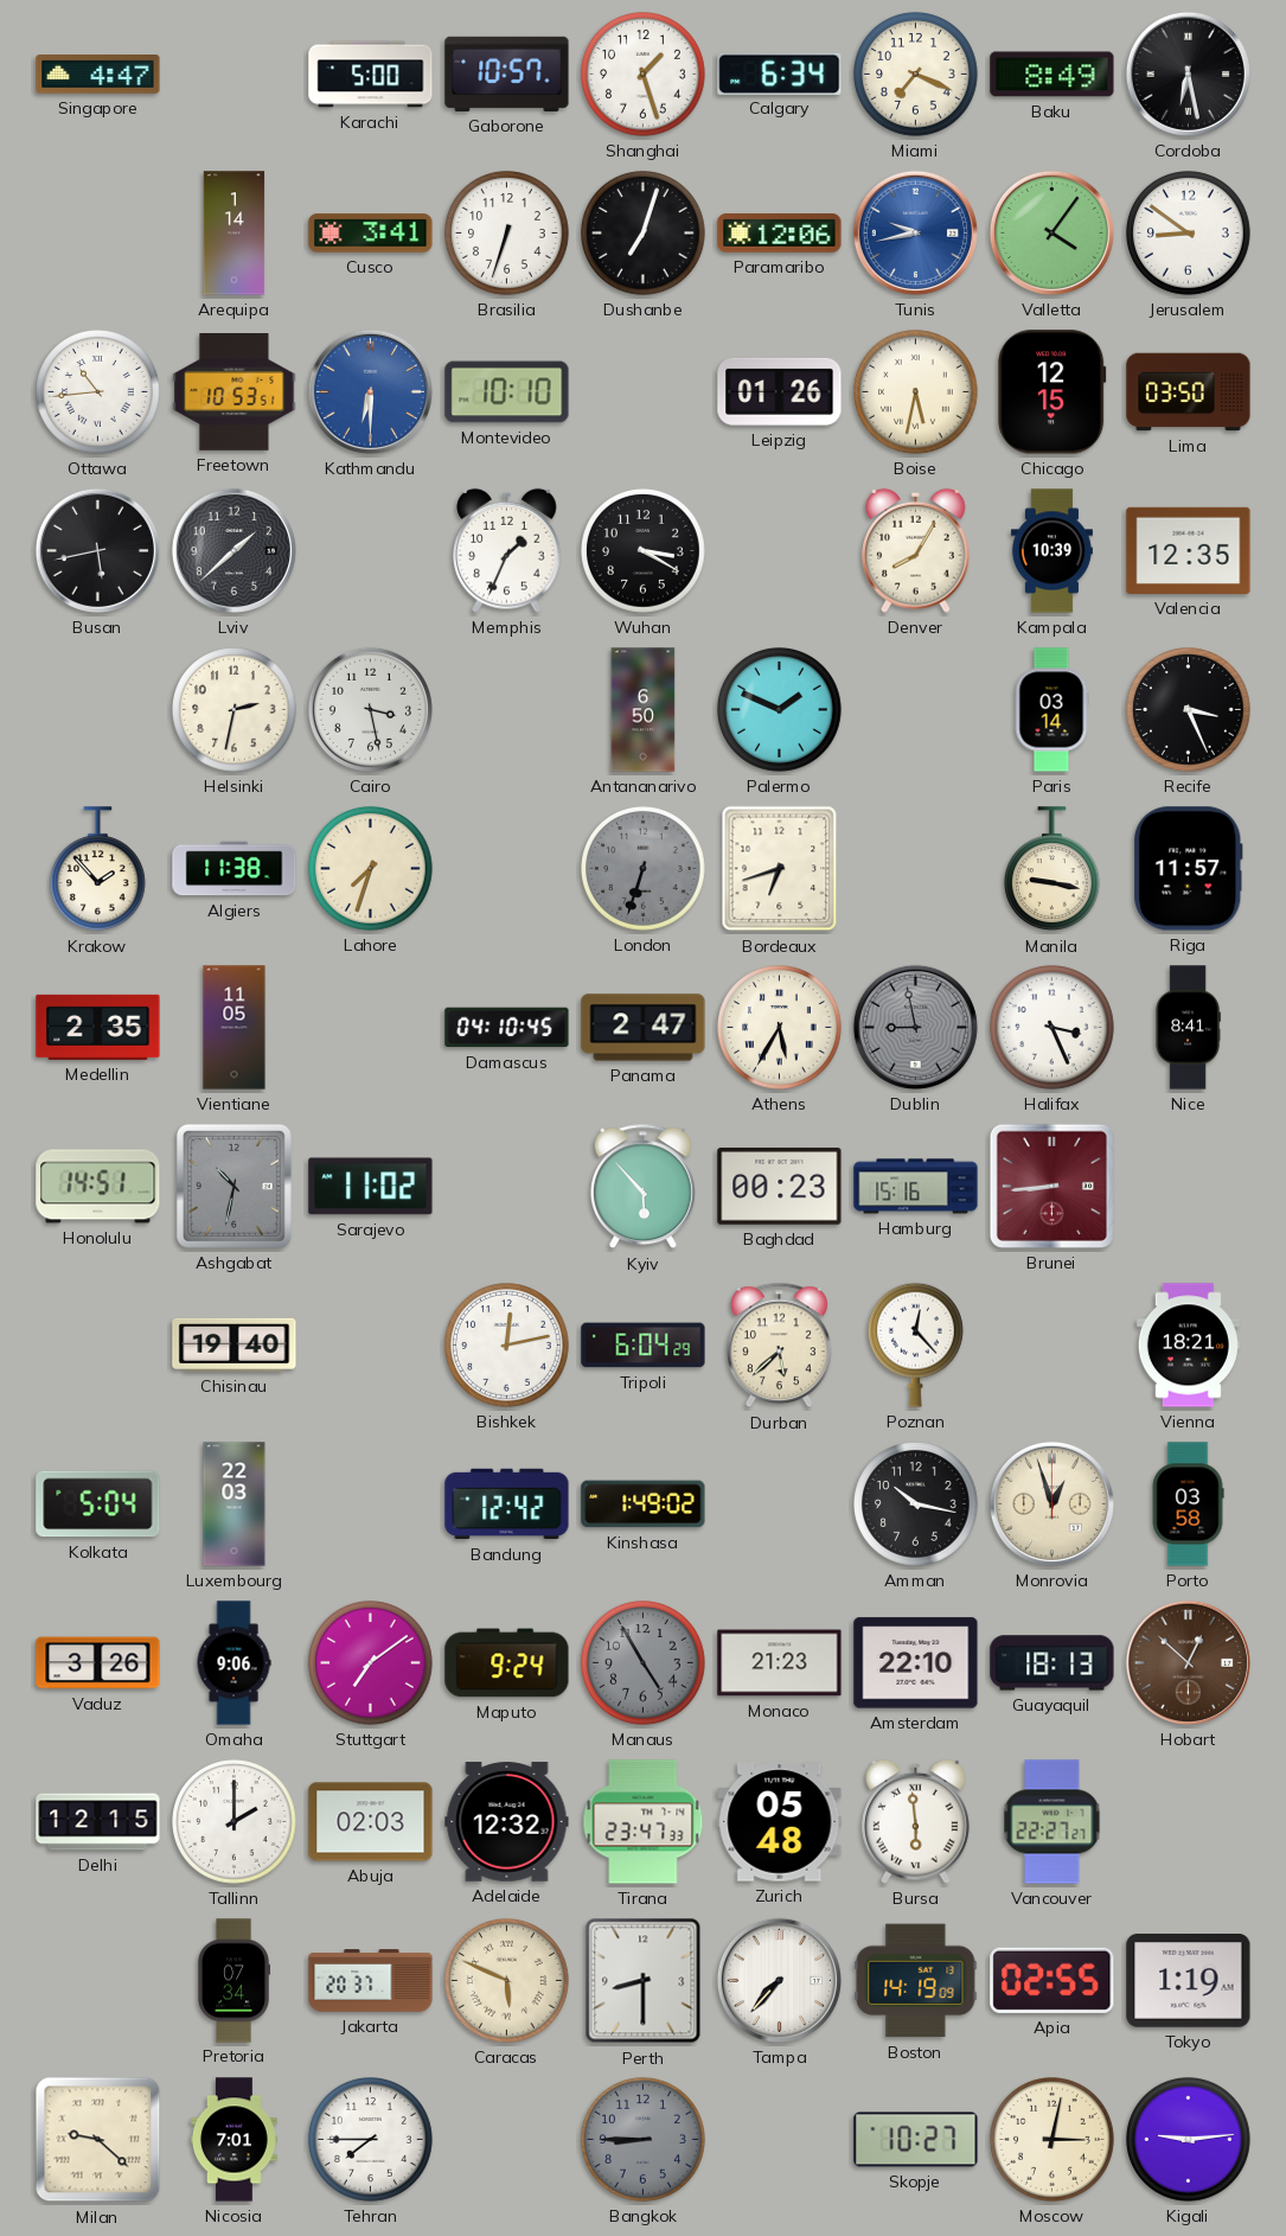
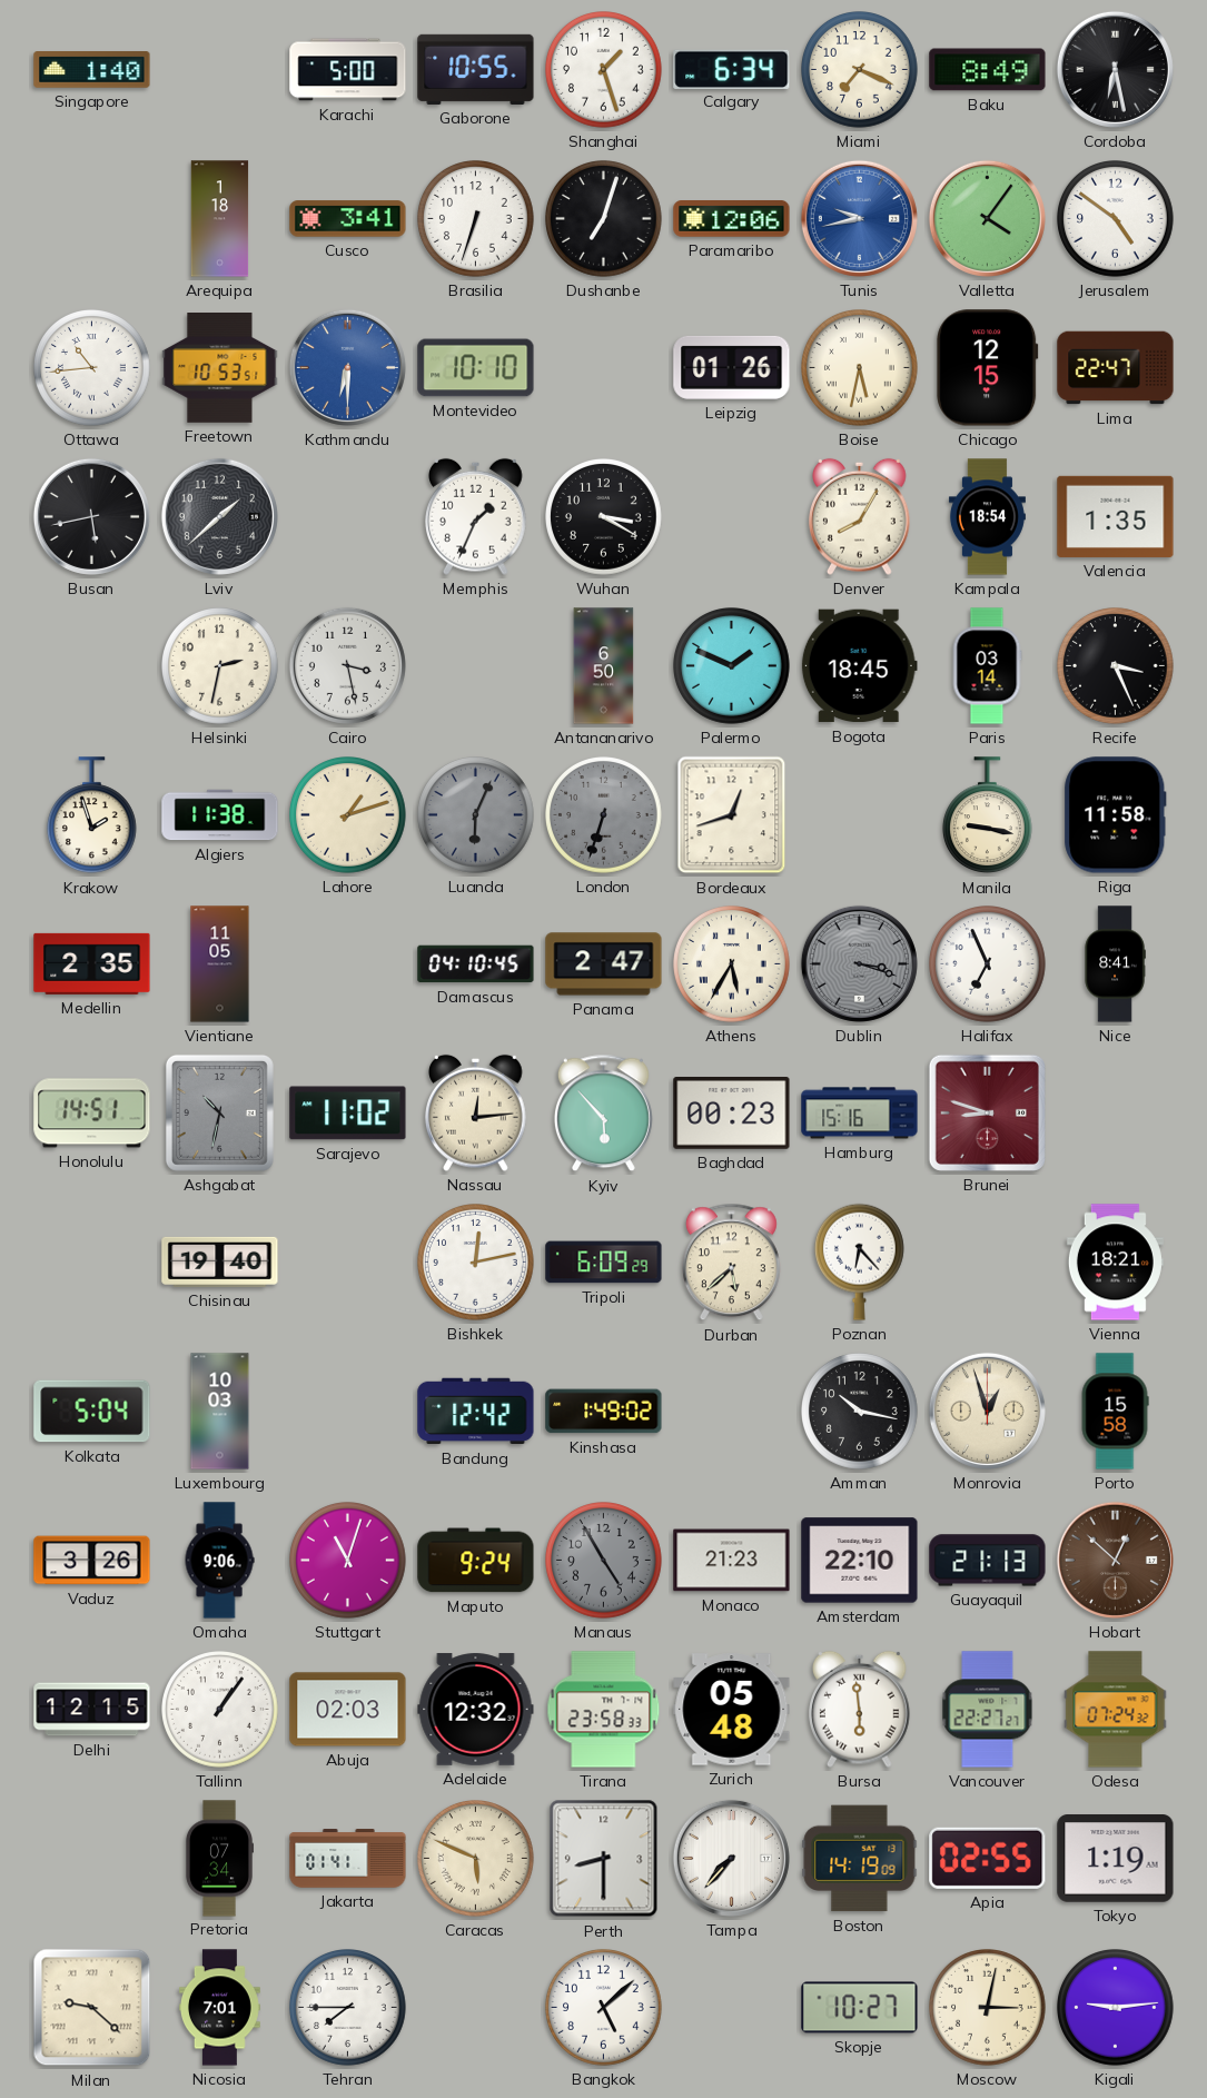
Singapore: 4:47 -> 1:40 (92, 70)
Gaborone: 10:57 -> 10:55 (476, 69)
Arequipa: 1:14 -> 1:18 (220, 219)
Jerusalem: 8:51 -> 4:51 (1116, 219)
Lima: 03:50 -> 22:47 (1116, 368)
Kampala: 10:39 -> 18:54 (987, 517)
Valencia: 12:35 -> 1:35 (1116, 516)
Bogota: none -> 18:45 (859, 666)
Krakow: 1:53 -> 1:57 (91, 815)
Lahore: 7:33 -> 1:12 (348, 815)
Luanda: none -> 6:04 (476, 815)
Bordeaux: 6:42 -> 12:42 (732, 815)
Riga: 11:57 -> 11:58 (1116, 815)
Dublin: 8:58 -> 3:18 (859, 963)
Halifax: 3:26 -> 6:56 (988, 964)
Nassau: none -> 12:14 (476, 1112)
Brunei: 8:44 -> 8:48 (987, 1112)
Tripoli: 6:04 -> 6:09 (604, 1263)
Poznan: 12:23 -> 6:23 (859, 1261)
Luxembourg: 22:03 -> 10:03 (220, 1412)
Porto: 03:58 -> 15:58 (1115, 1412)
Stuttgart: 7:09 -> 11:03 (348, 1561)
Guayaquil: 18:13 -> 21:13 (988, 1561)
Tallinn: 2:00 -> 1:06 (220, 1710)
Tirana: 23:47 -> 23:58 (604, 1710)
Odesa: none -> 07:24 (1116, 1710)
Jakarta: 20:37 -> 01:41 (348, 1859)
Bangkok: 8:45 -> 5:08 (604, 2008)
Bangkok dial: grey -> white (604, 2008)
